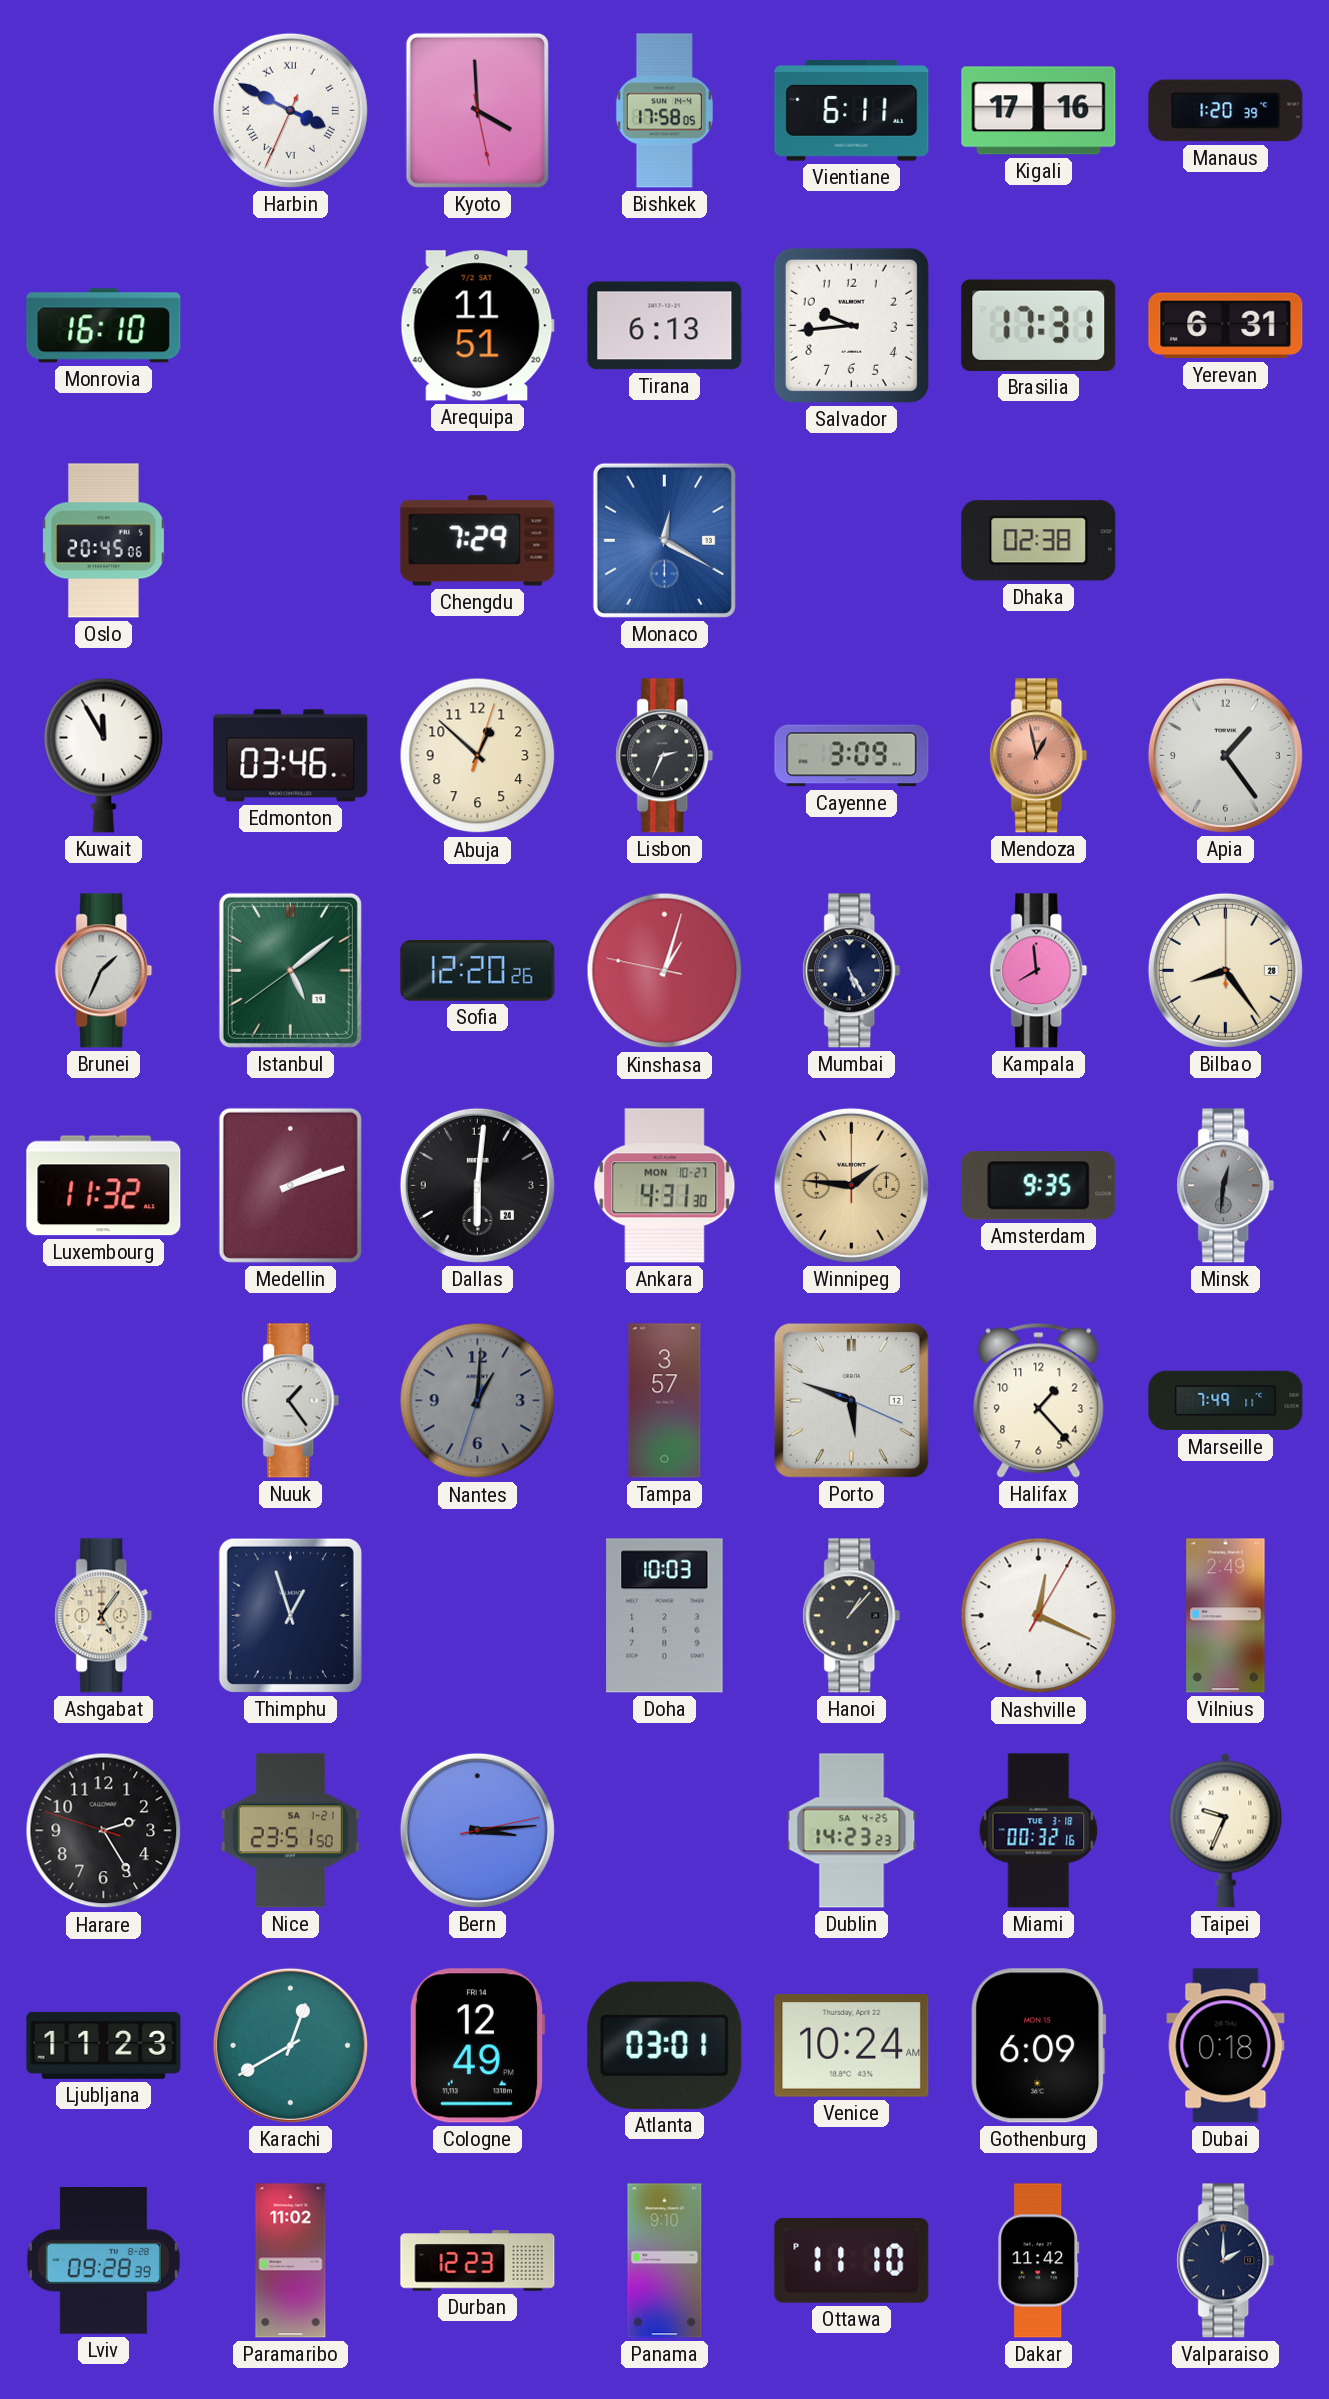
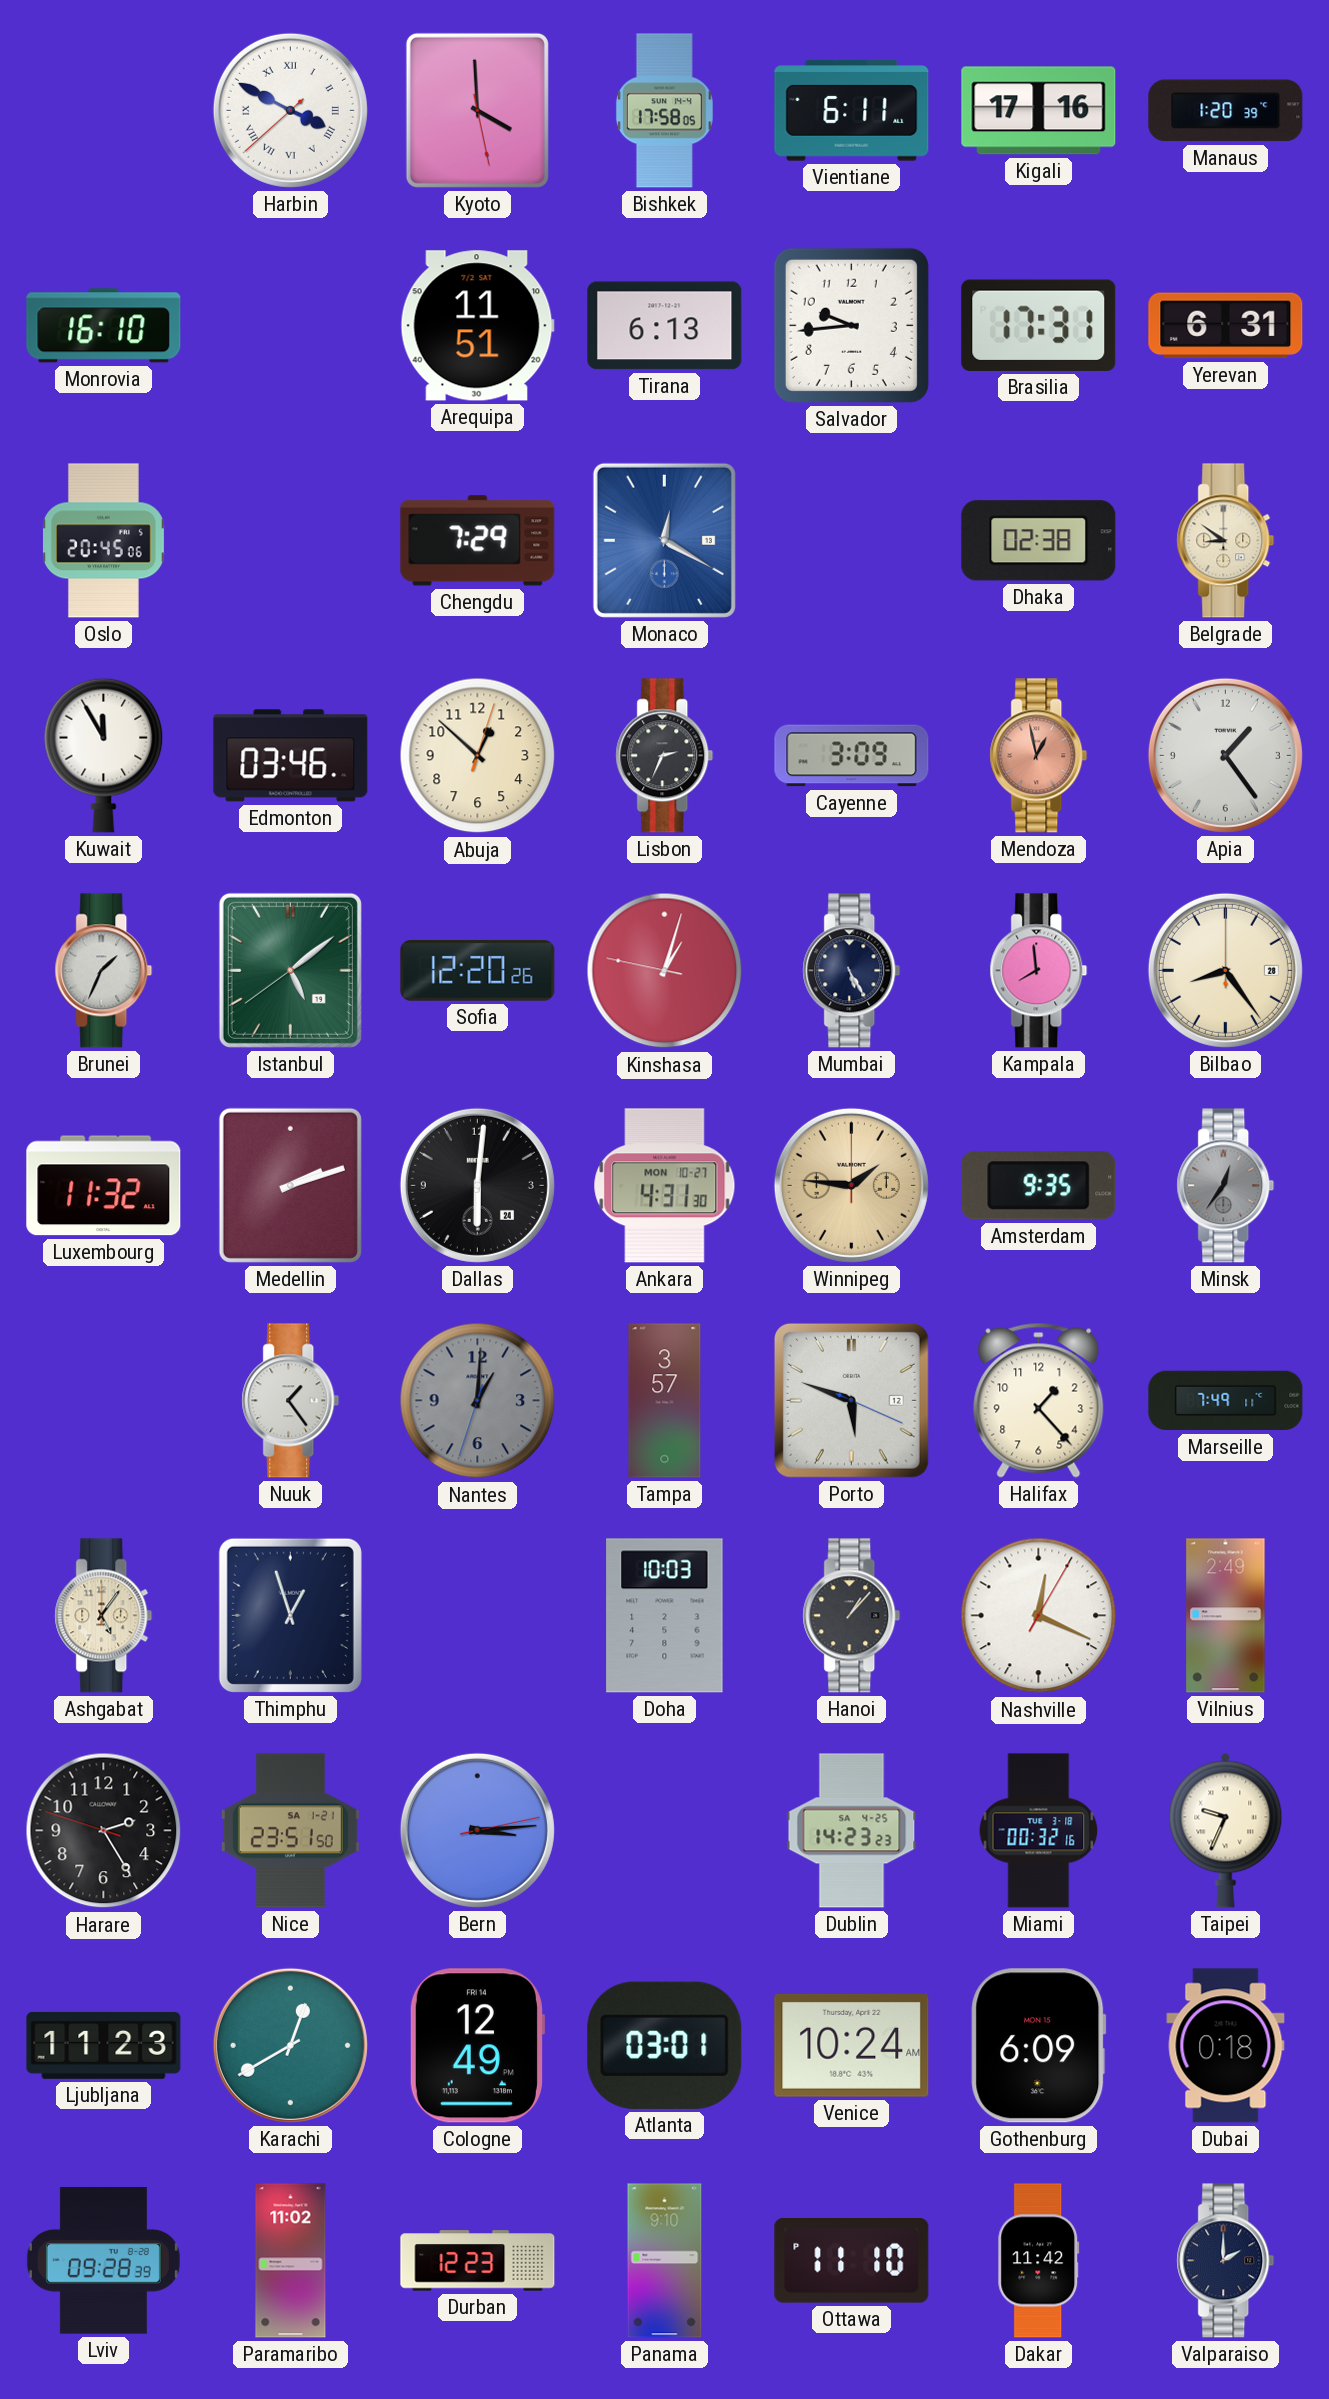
Harbin: 3:49:34 -> 3:49:38 (290, 110)
Belgrade: none -> 8:51 (1226, 541)
Minsk: 12:31 -> 12:36 (1226, 1186)
